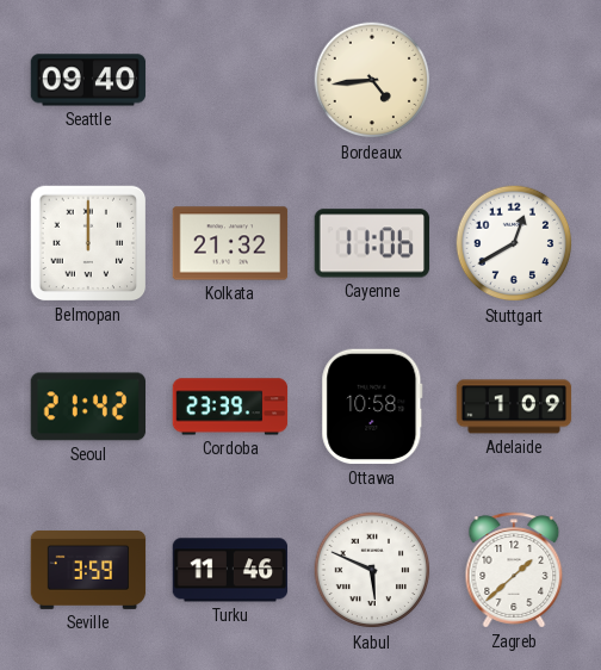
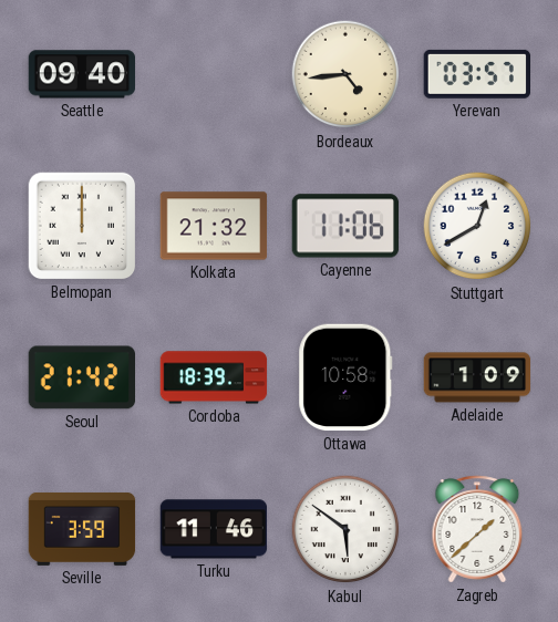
Yerevan: none -> 03:57 (476, 74)
Cordoba: 23:39 -> 18:39 (214, 377)
Kabul: 5:49 -> 5:51 (345, 529)
